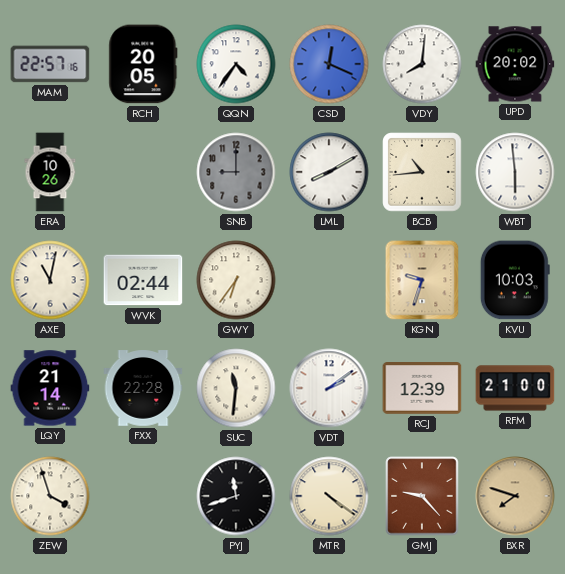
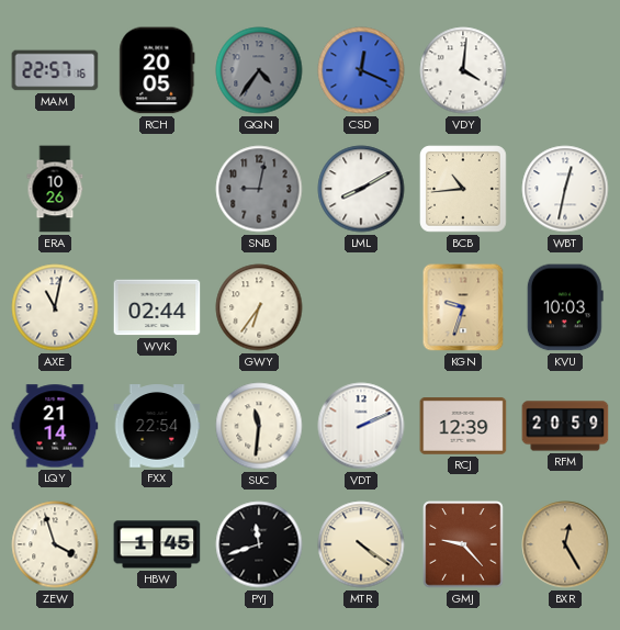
QQN dial: white -> grey (259, 70)
VDY: 8:01 -> 4:01 (463, 70)
UPD: 20:02 -> none (515, 64)
SNB: 9:00 -> 9:02 (259, 189)
WBT: 5:59 -> 12:32 (565, 189)
FXX: 22:28 -> 22:54 (157, 426)
VDT: 2:09 -> 2:11 (361, 426)
RFM: 21:00 -> 20:59 (565, 426)
HBW: none -> 1:45 (157, 544)
BXR: 7:48 -> 12:25 (565, 544)
